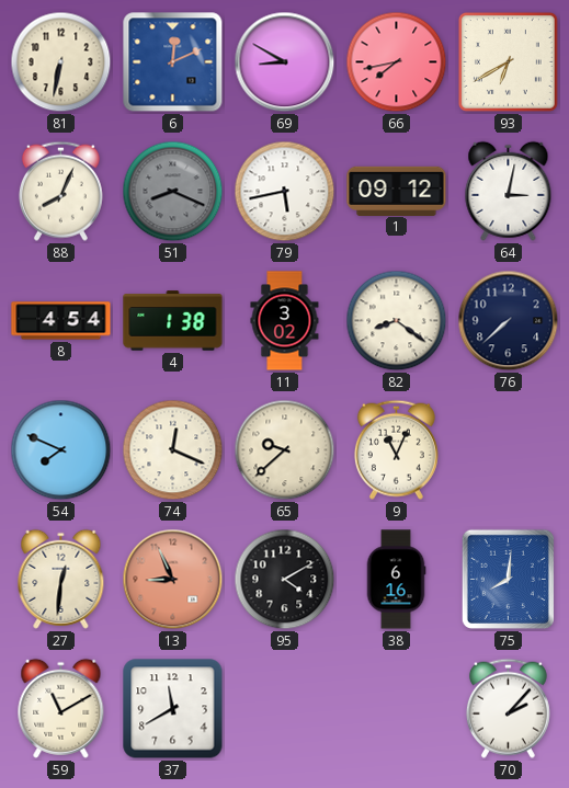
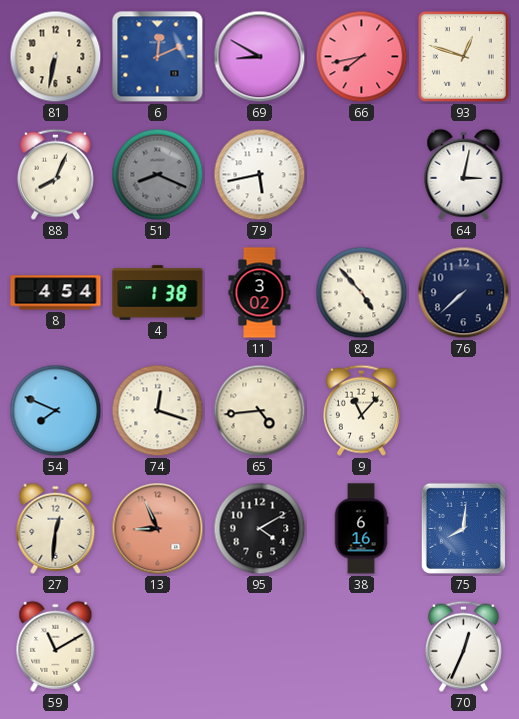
93: 6:40 -> 12:48 (463, 56)
1: 09:12 -> none (397, 191)
82: 8:21 -> 4:53 (362, 293)
74: 12:19 -> 12:18 (158, 411)
65: 9:38 -> 4:44 (260, 411)
9: 11:04 -> 11:07 (361, 410)
37: 11:40 -> none (173, 709)
70: 2:07 -> 12:34 (463, 646)
